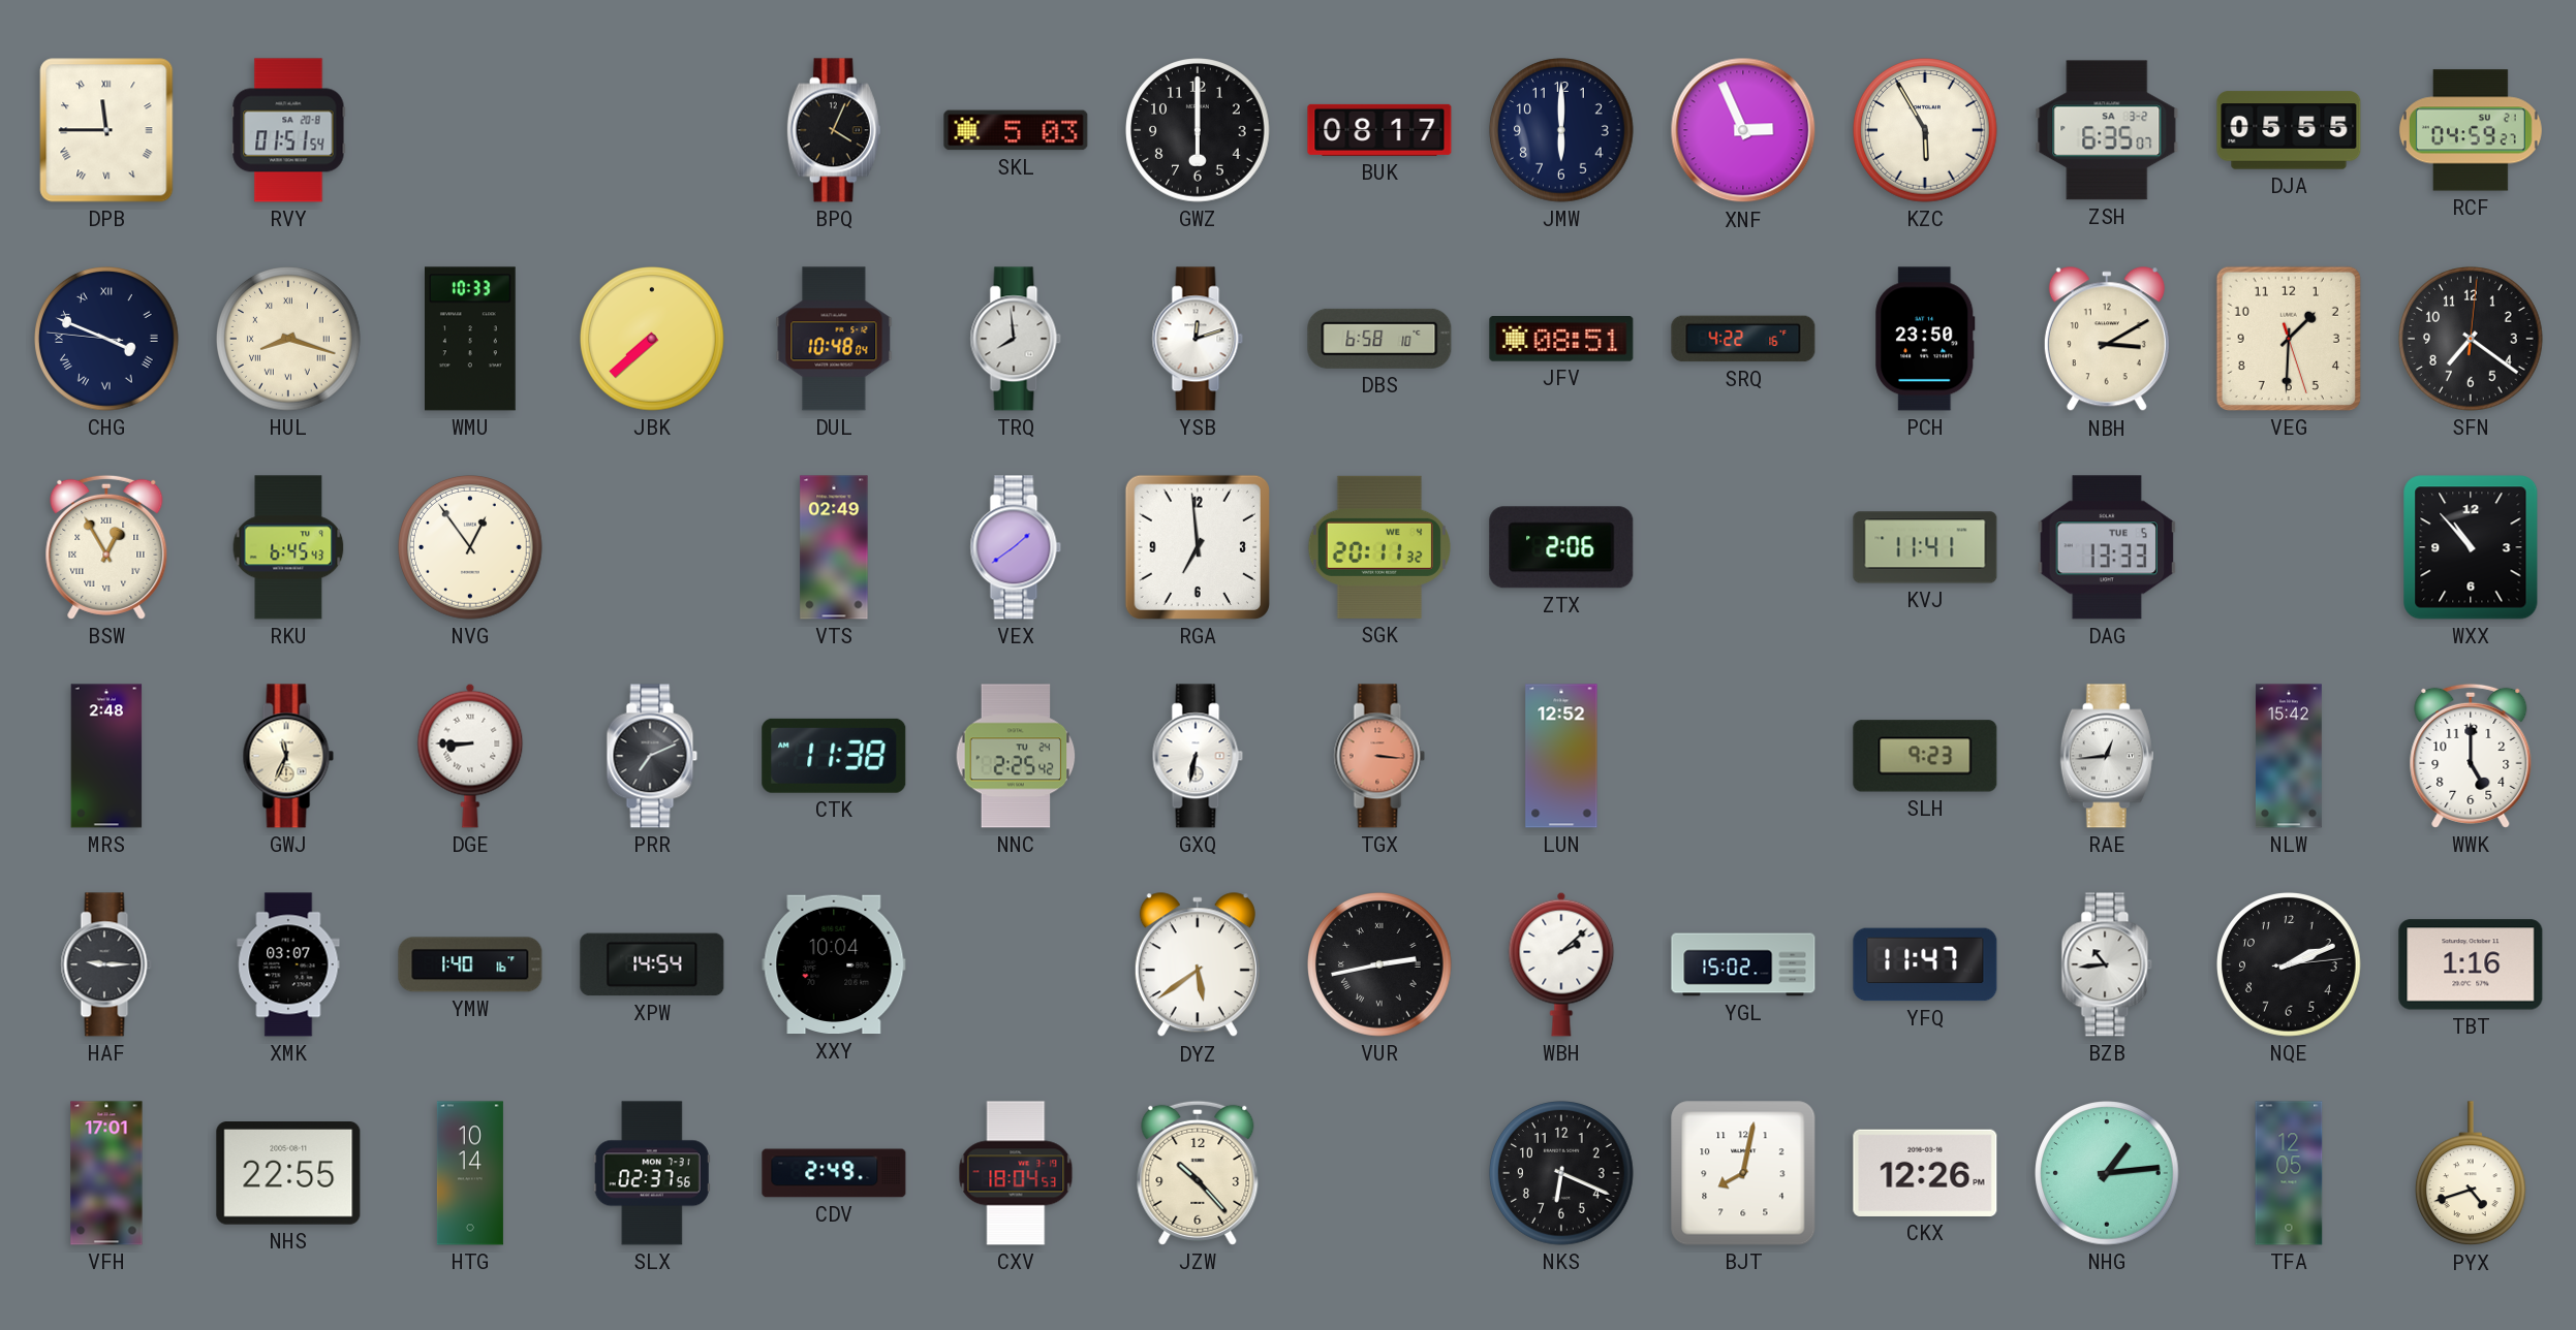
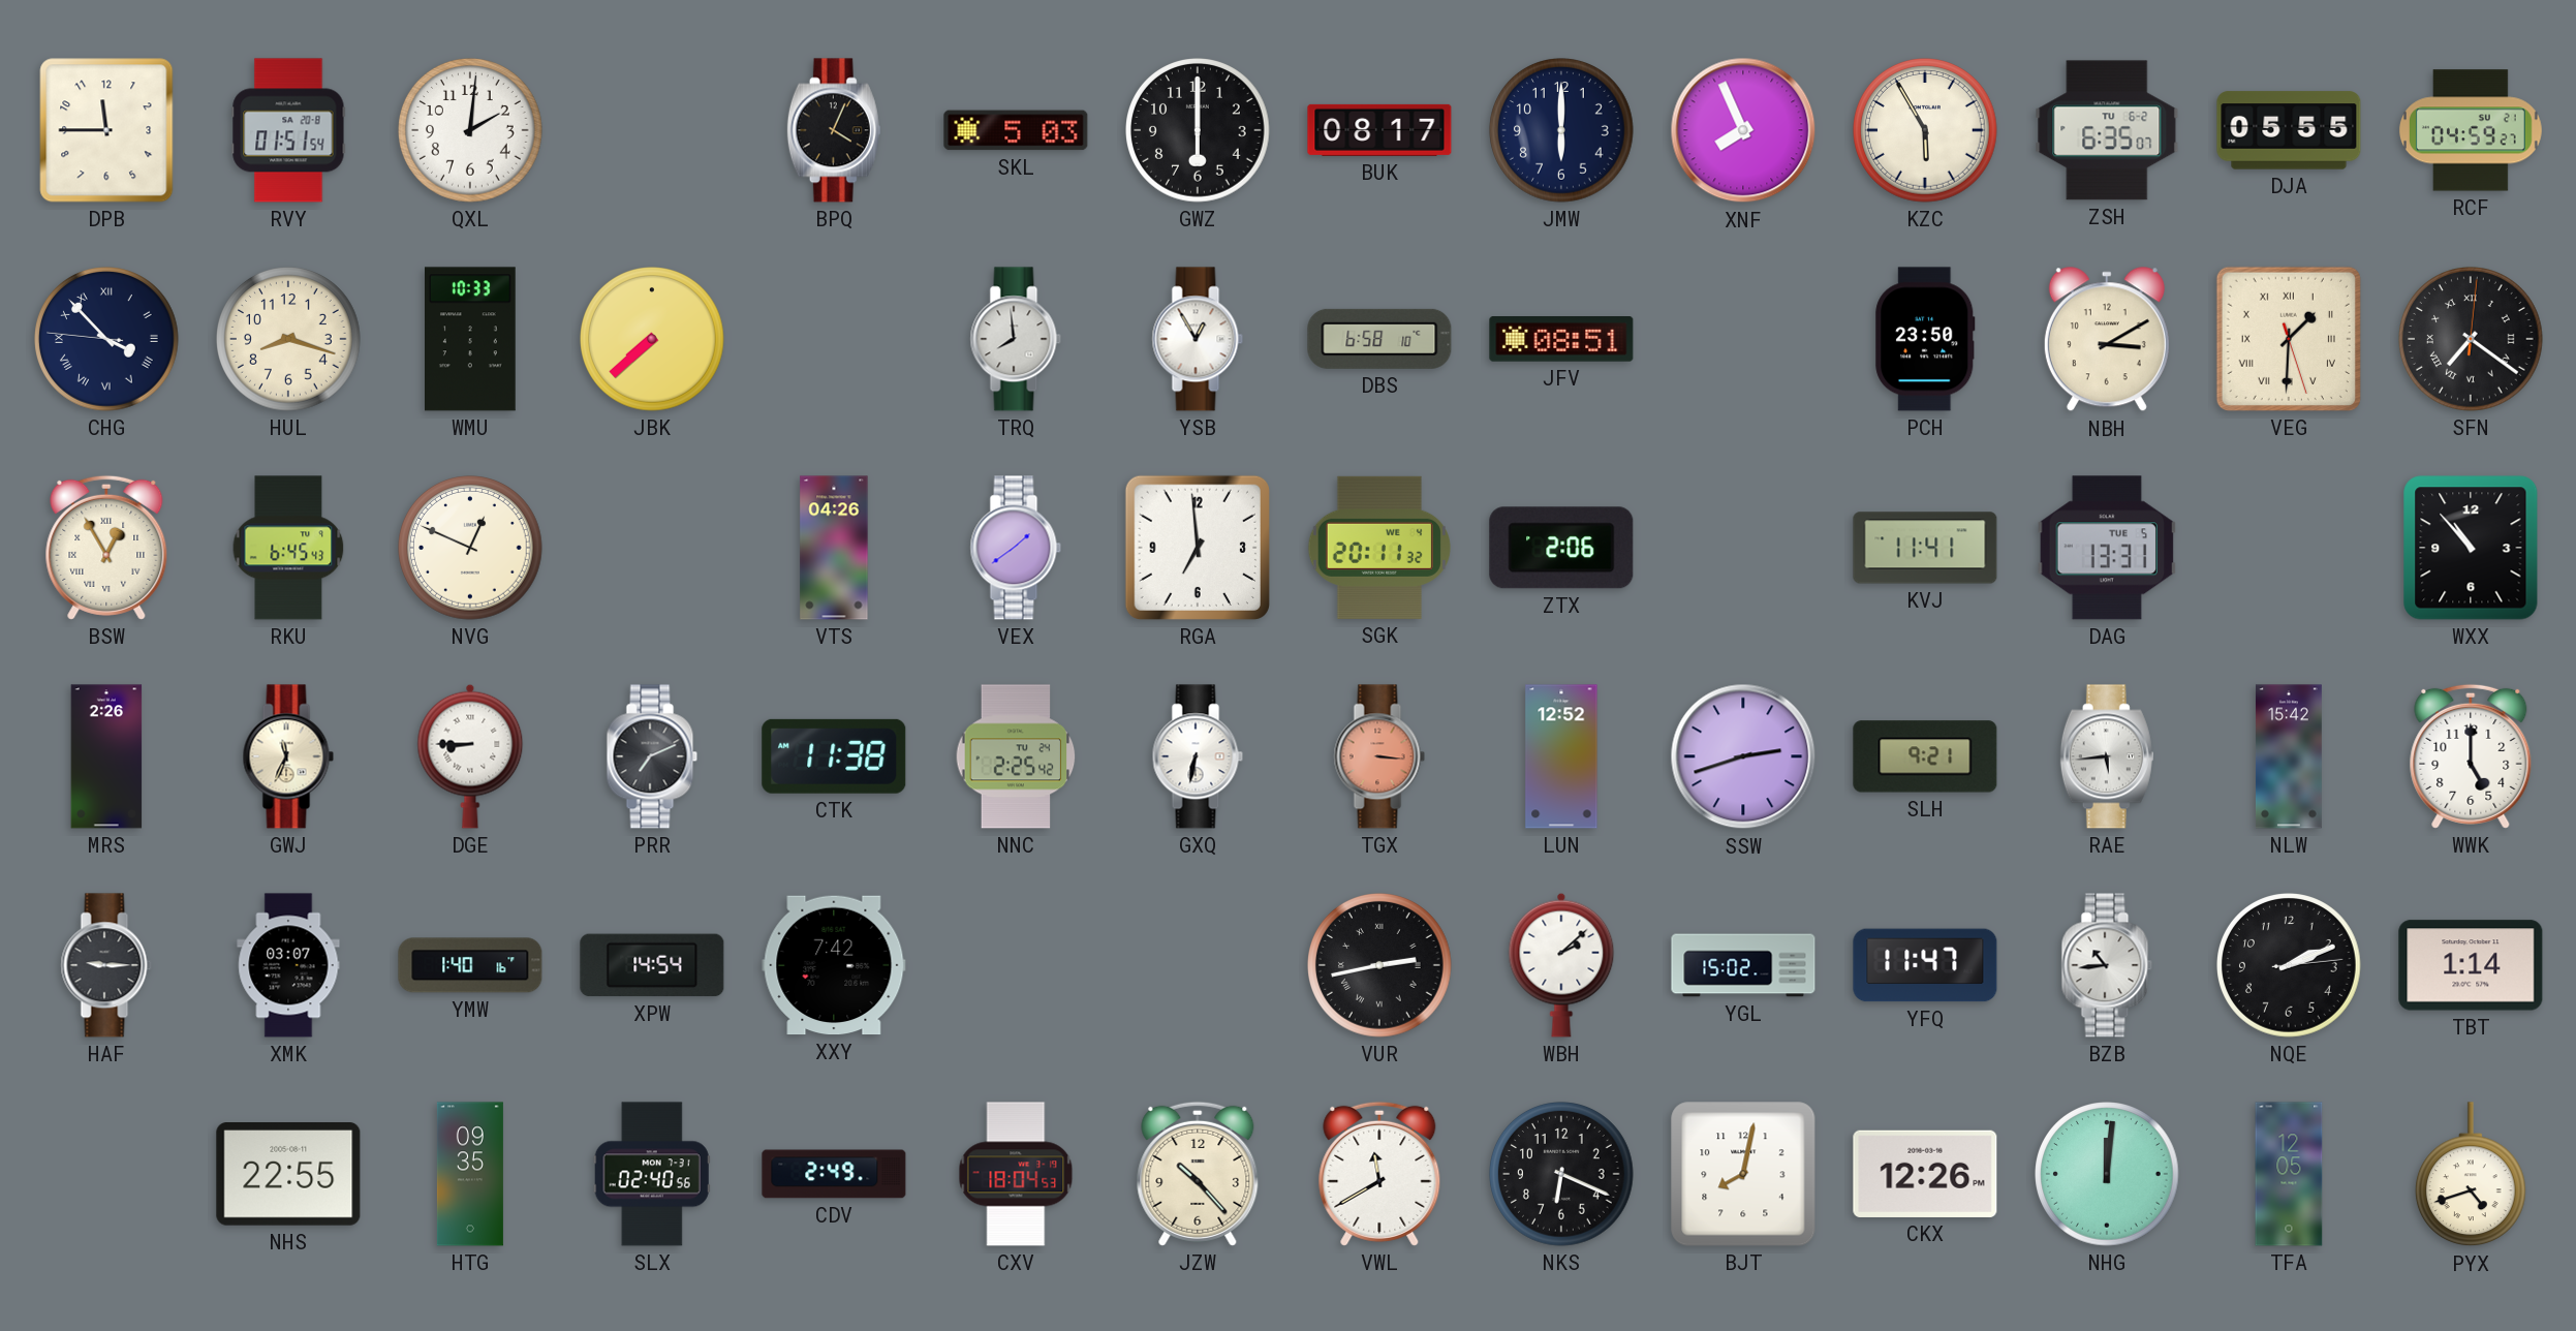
DPB numerals: Roman -> Arabic (106, 130)
QXL: none -> 2:01 (470, 130)
XNF: 2:56 -> 7:56 (1743, 130)
ZSH date: SA 3-2 -> TU 6-2 (2107, 130)
CHG: 3:48 -> 3:52 (106, 339)
HUL numerals: Roman -> Arabic (288, 339)
DUL: 10:48 -> none (834, 339)
YSB: 12:12 -> 12:55 (1198, 339)
SRQ: 4:22 -> none (1743, 339)
VEG numerals: Arabic -> Roman (2289, 339)
SFN numerals: Arabic -> Roman (2471, 339)
NVG: 12:54 -> 12:49 (470, 548)
VTS: 02:49 -> 04:26 (834, 548)
DAG: 13:33 -> 13:31 (2106, 548)
MRS: 2:48 -> 2:26 (106, 756)
SSW: none -> 2:42 (1743, 756)
SLH: 9:23 -> 9:21 (1925, 756)
RAE: 12:44 -> 5:44 (2107, 756)
XXY: 10:04 -> 7:42 (834, 965)
DYZ: 5:39 -> none (1198, 965)
TBT: 1:16 -> 1:14 (2471, 965)
VFH: 17:01 -> none (106, 1173)
HTG: 10:14 -> 09:35 (470, 1174)
SLX: 02:37 -> 02:40 (652, 1174)
VWL: none -> 11:40 (1379, 1174)
NHG: 1:14 -> 12:01 (2107, 1174)
